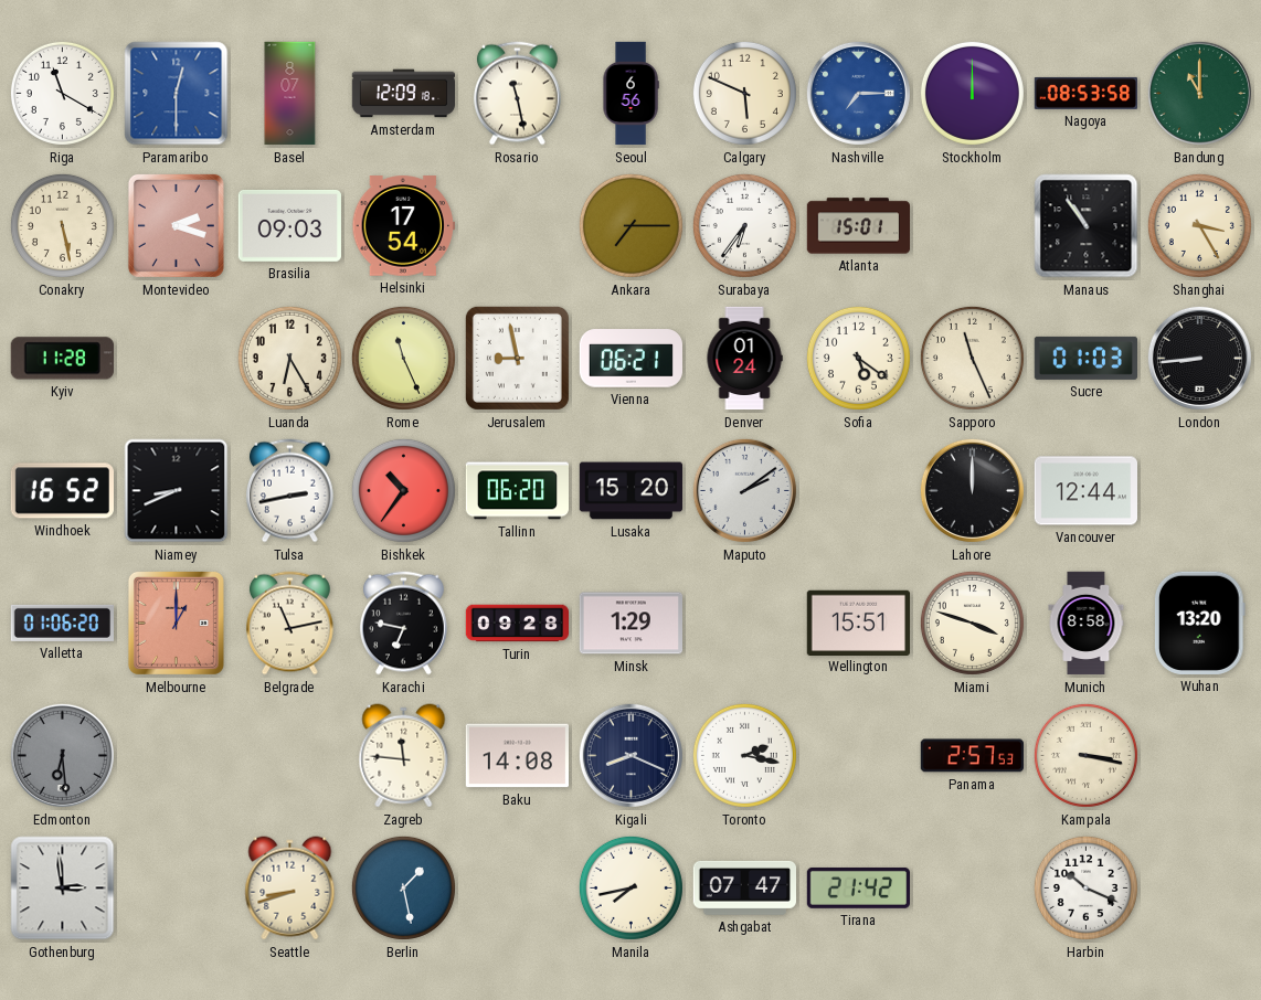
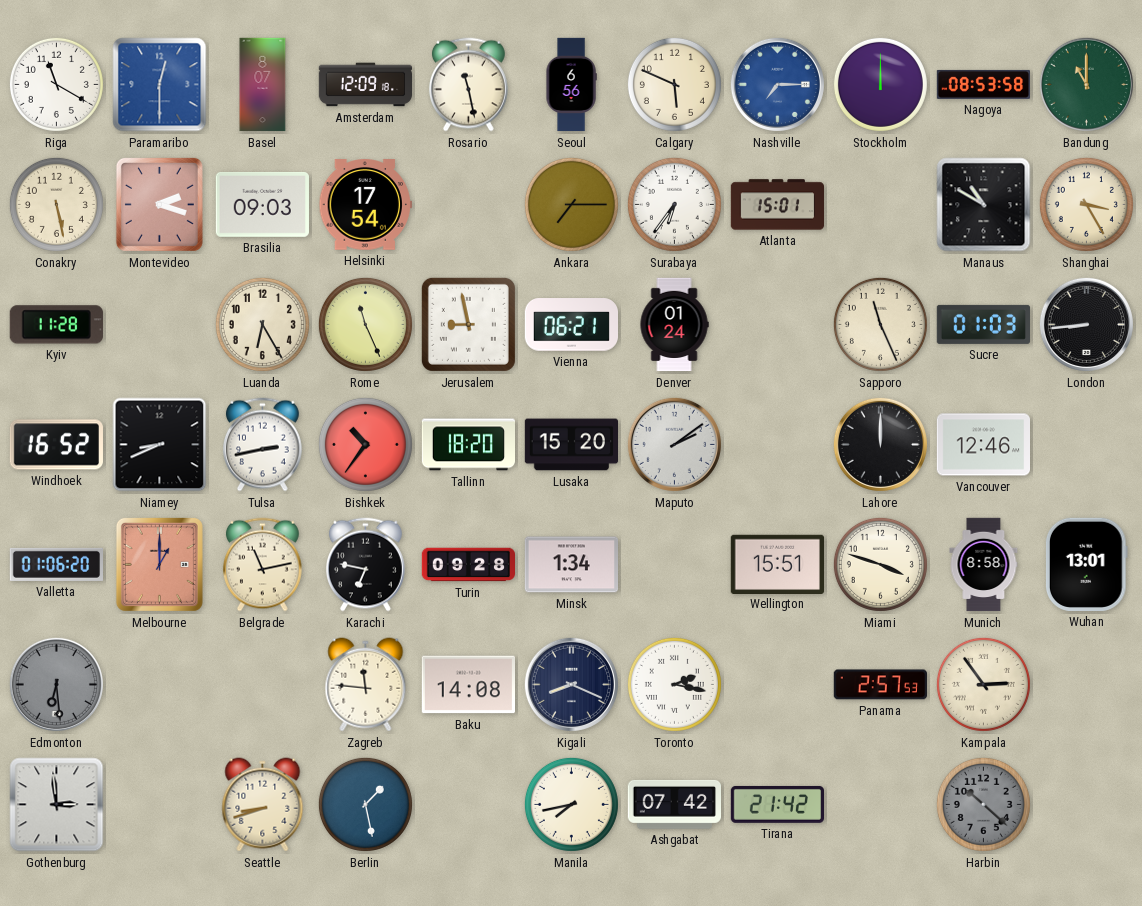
Manaus: 10:54 -> 10:50 (984, 205)
Sofia: 5:21 -> none (858, 358)
Tallinn: 06:20 -> 18:20 (468, 445)
Vancouver: 12:44 -> 12:46 (983, 445)
Minsk: 1:29 -> 1:34 (571, 565)
Wuhan: 13:20 -> 13:01 (1086, 564)
Kampala: 3:17 -> 2:54 (983, 684)
Ashgabat: 07:47 -> 07:42 (674, 804)
Harbin: 10:19 -> 10:22 (983, 804)
Harbin dial: white -> grey (983, 804)
